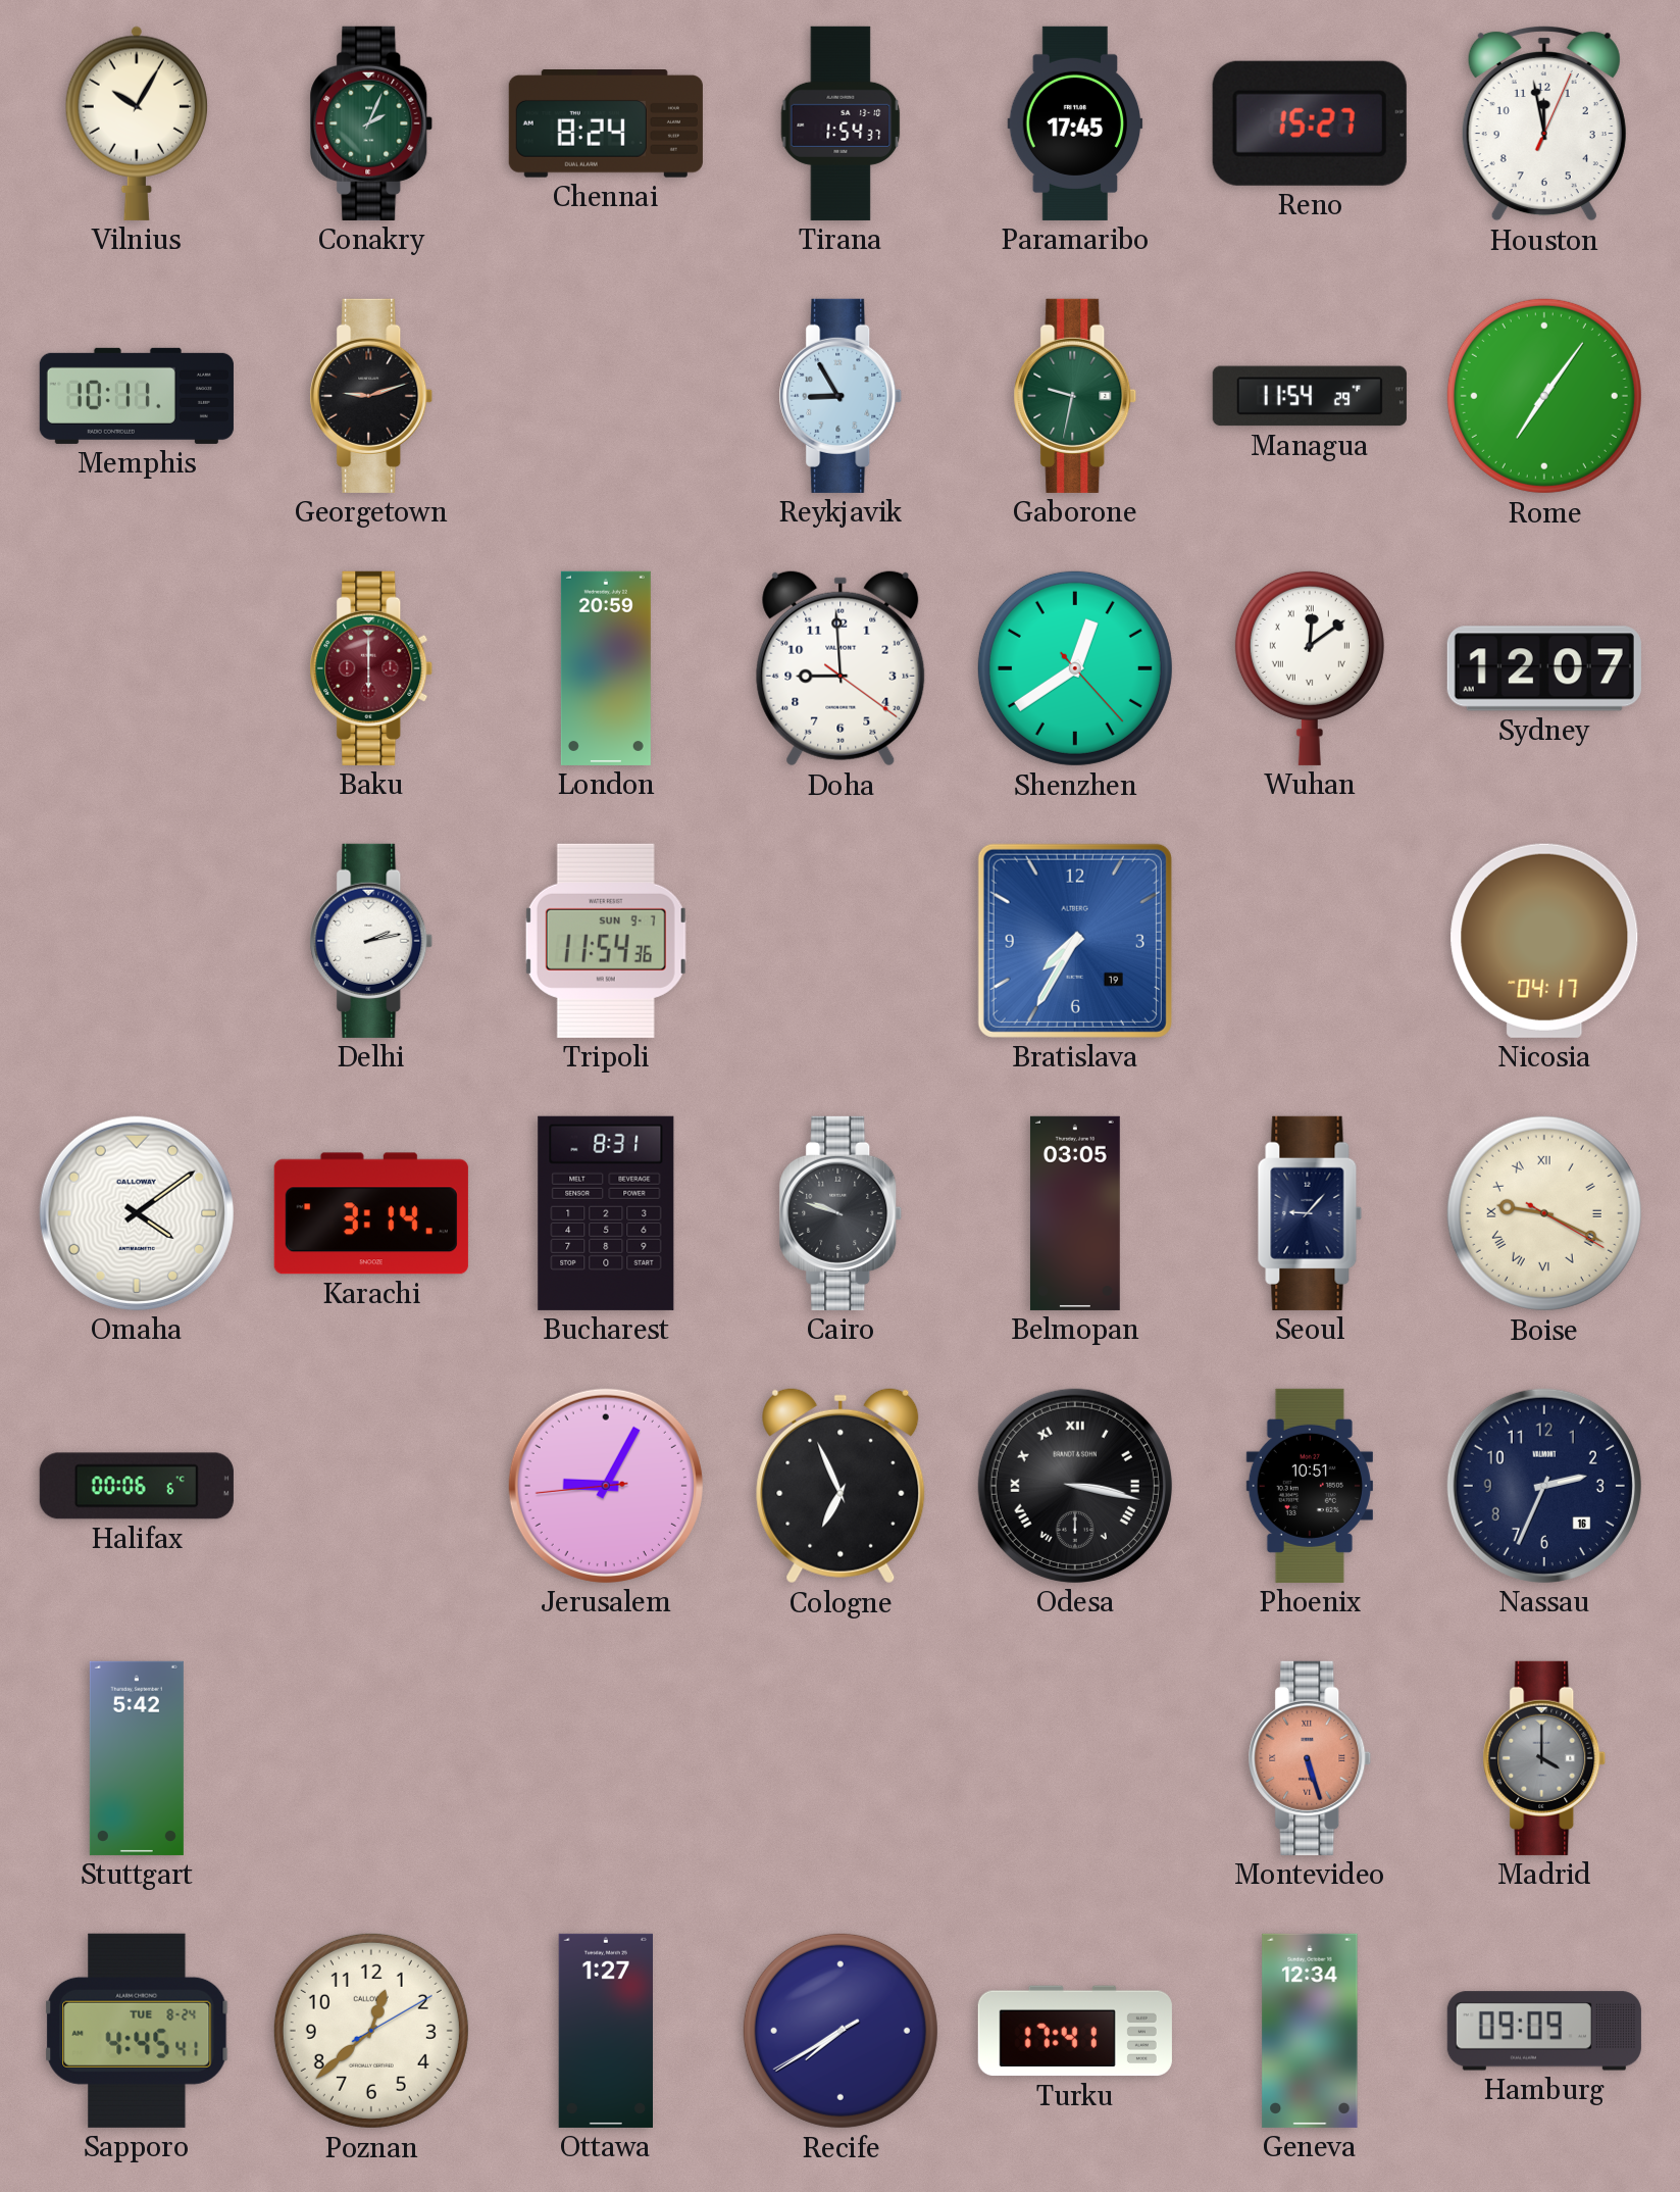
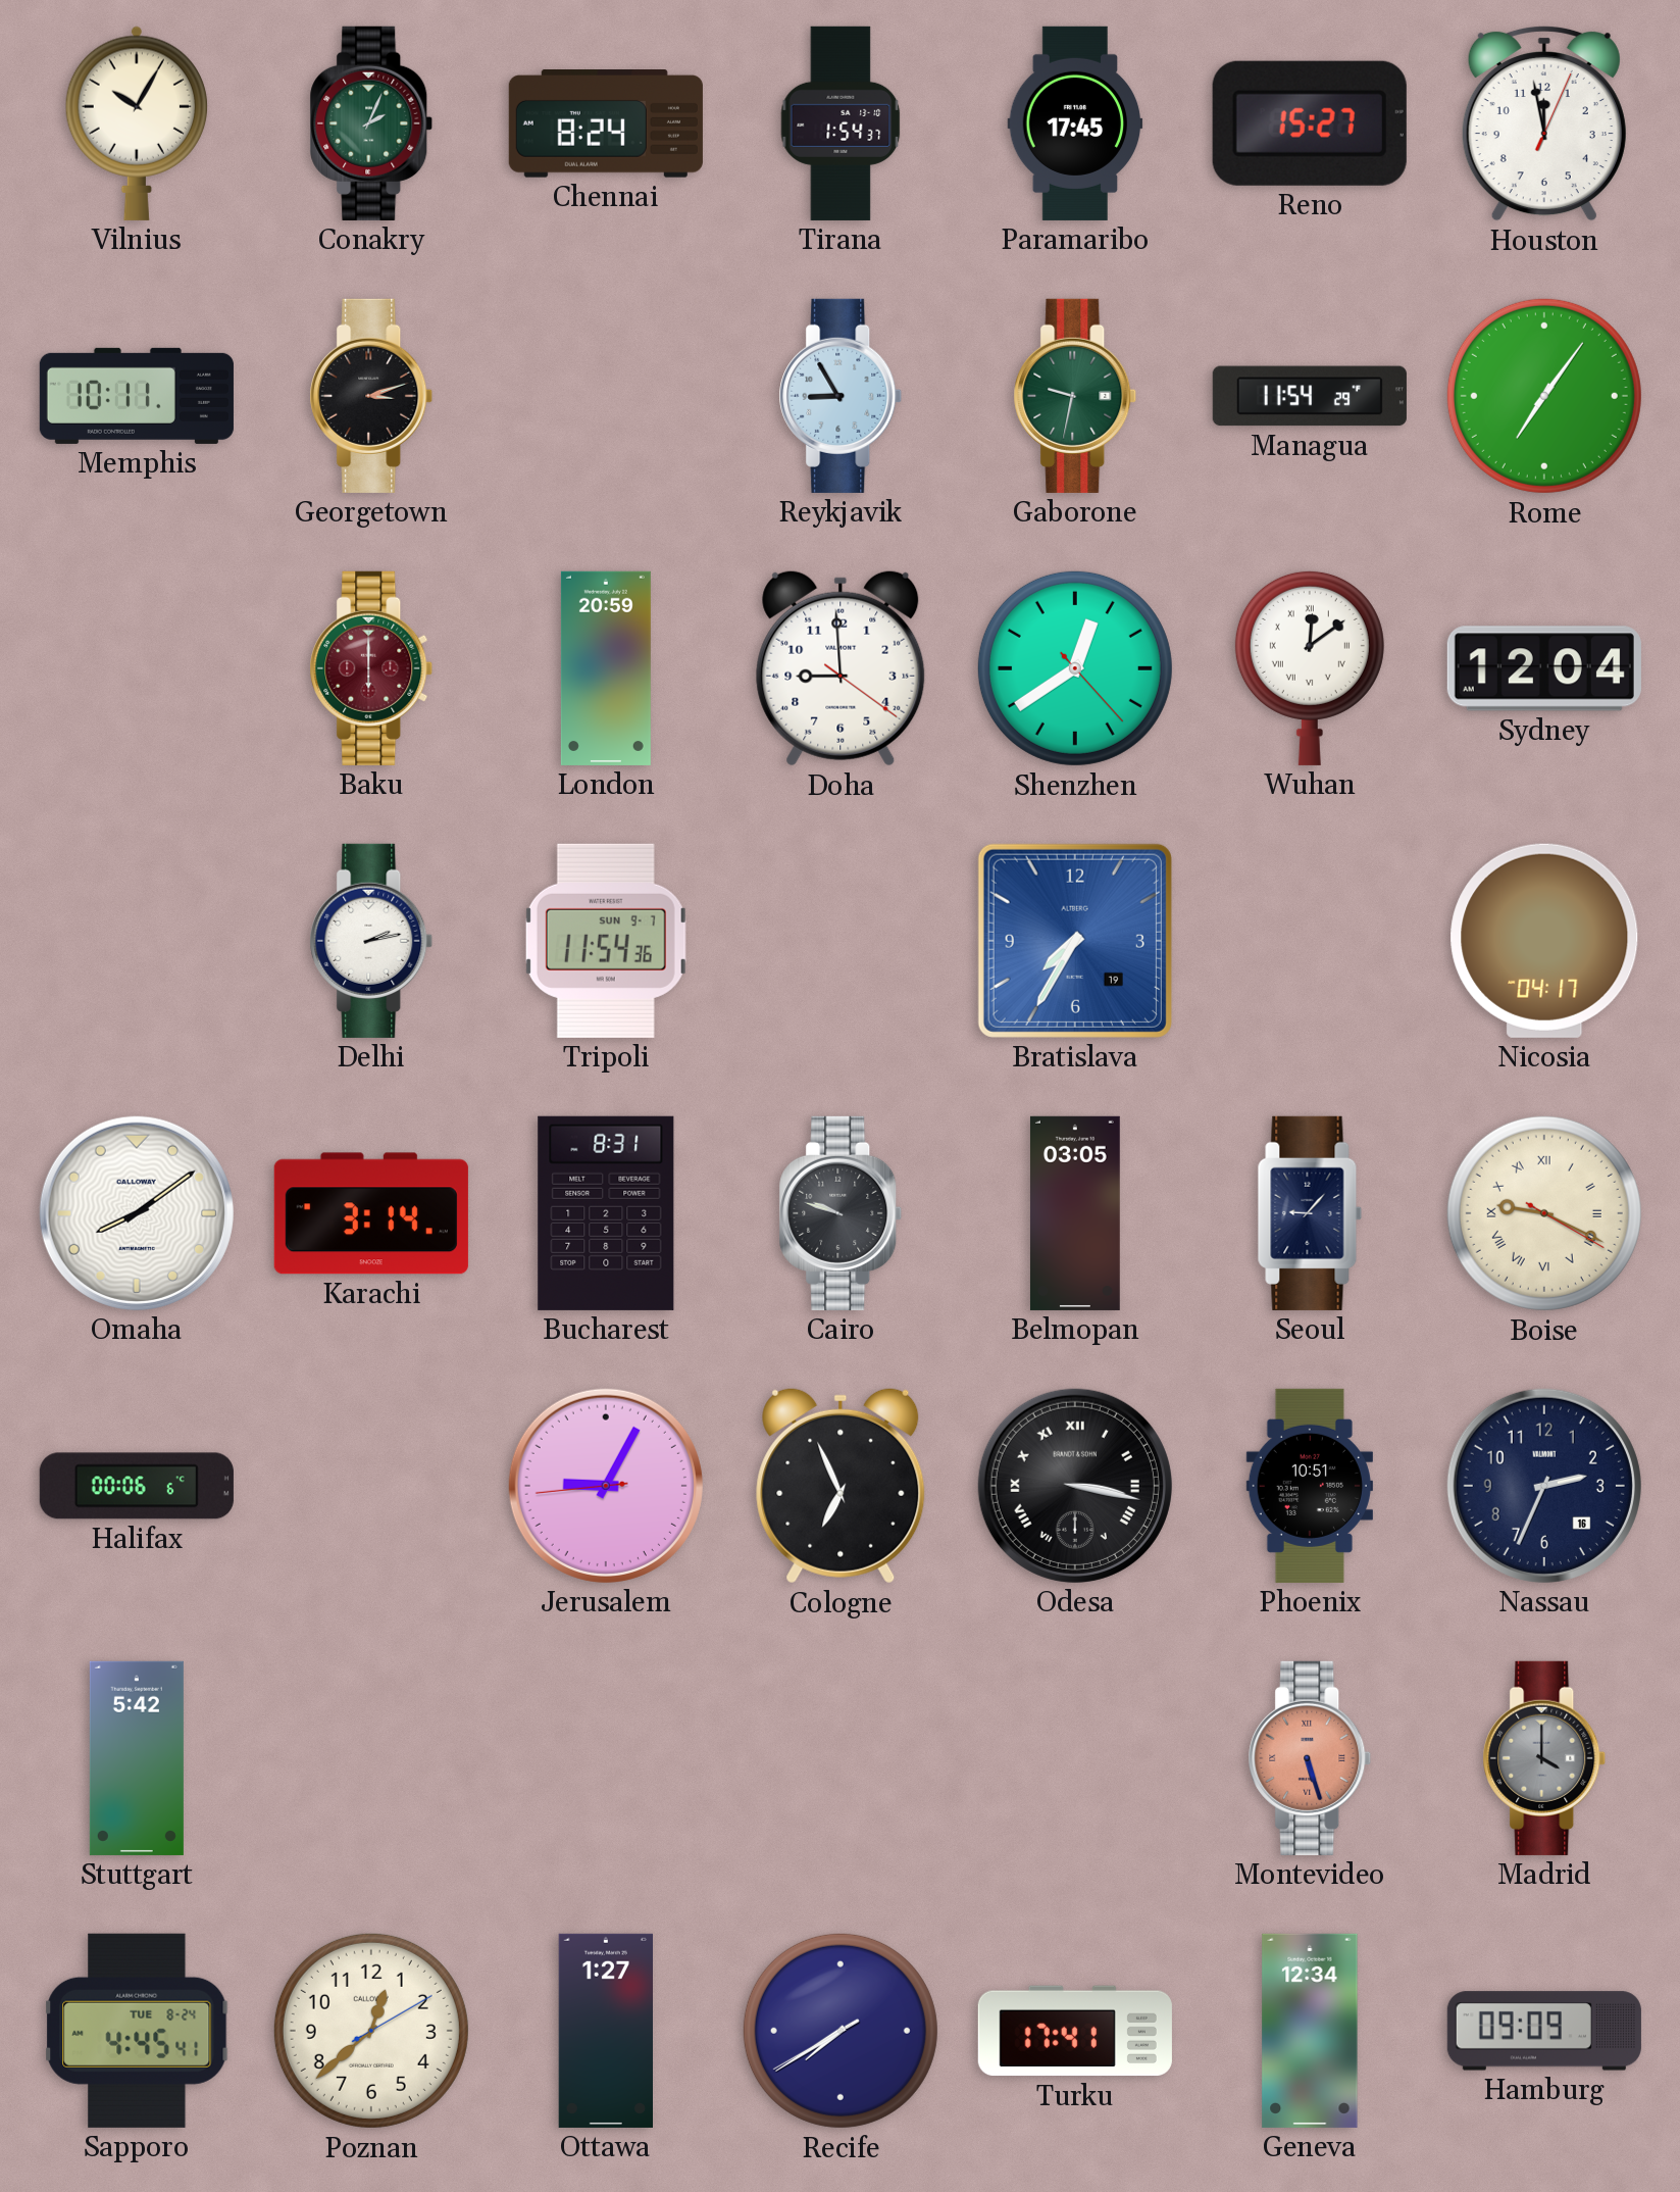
Georgetown: 9:12 -> 3:12 (371, 396)
Sydney: 12:07 -> 12:04 (1544, 668)
Omaha: 4:09 -> 8:09 (137, 1213)
